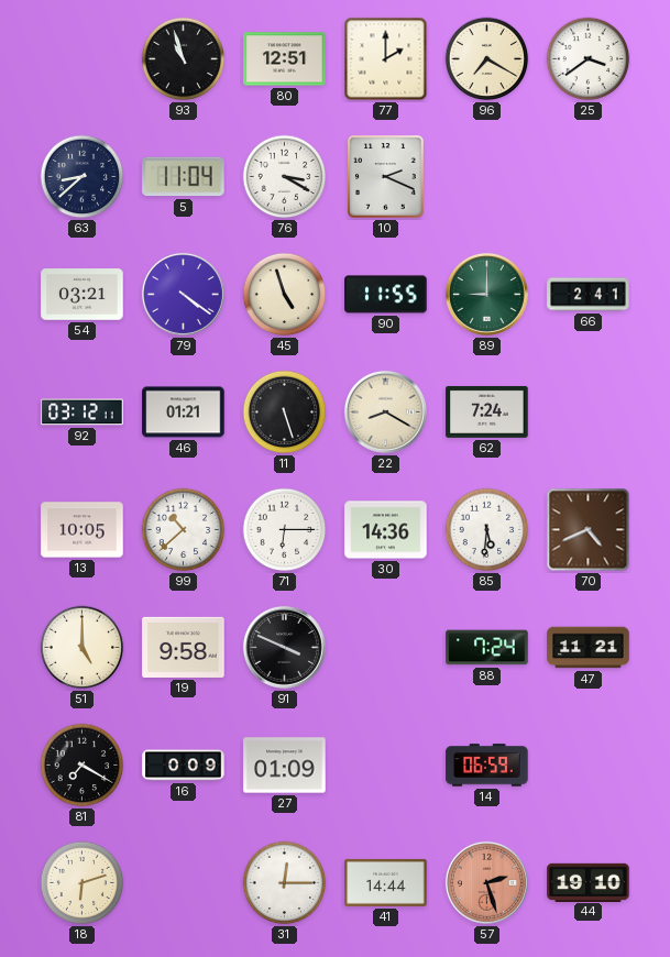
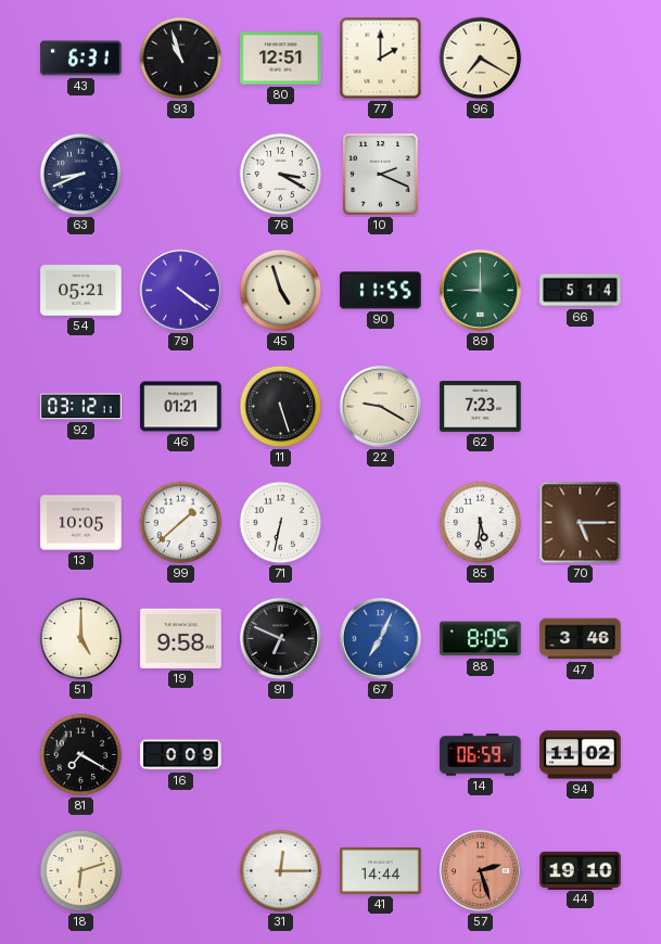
43: none -> 6:31 (81, 59)
25: 3:39 -> none (589, 59)
63: 8:38 -> 8:41 (81, 175)
5: 11:04 -> none (184, 177)
54: 03:21 -> 05:21 (81, 291)
66: 2:41 -> 5:14 (581, 291)
22: 8:20 -> 9:20 (380, 406)
62: 7:24 -> 7:23 (481, 406)
99: 10:38 -> 1:38 (181, 523)
71: 6:15 -> 6:32 (281, 523)
30: 14:36 -> none (386, 530)
70: 4:41 -> 5:15 (581, 523)
91: 3:49 -> 6:49 (280, 638)
67: none -> 7:04 (380, 638)
88: 7:24 -> 8:05 (481, 639)
47: 11:21 -> 3:46 (581, 639)
27: 01:09 -> none (285, 766)
94: none -> 11:02 (581, 755)
